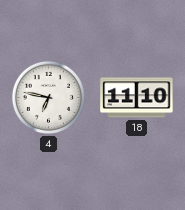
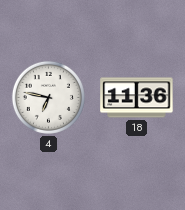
18: 11:10 -> 11:36 (137, 98)
